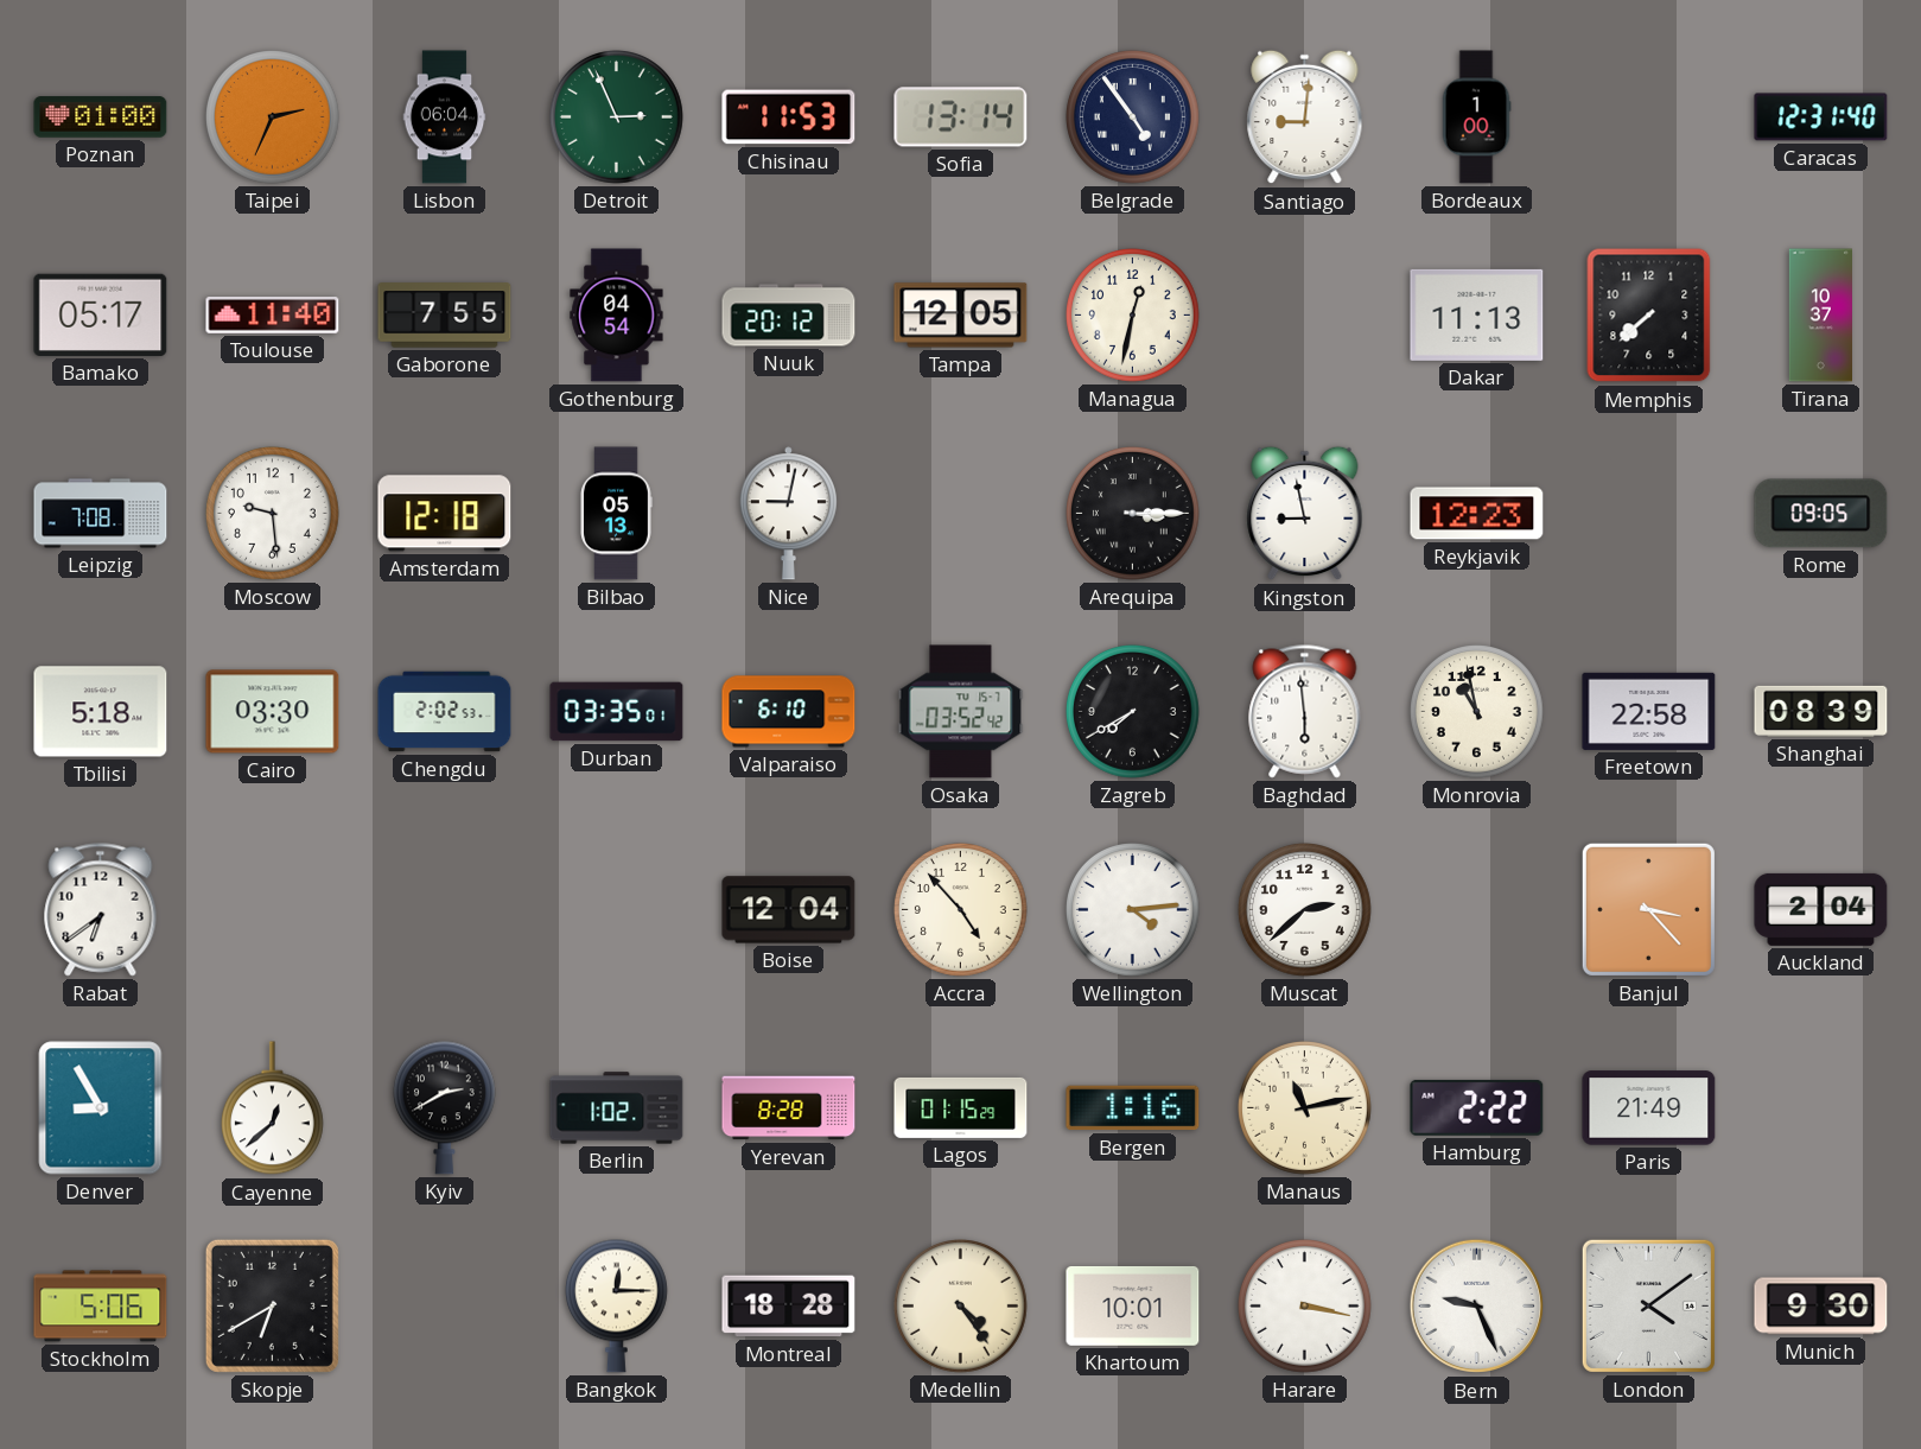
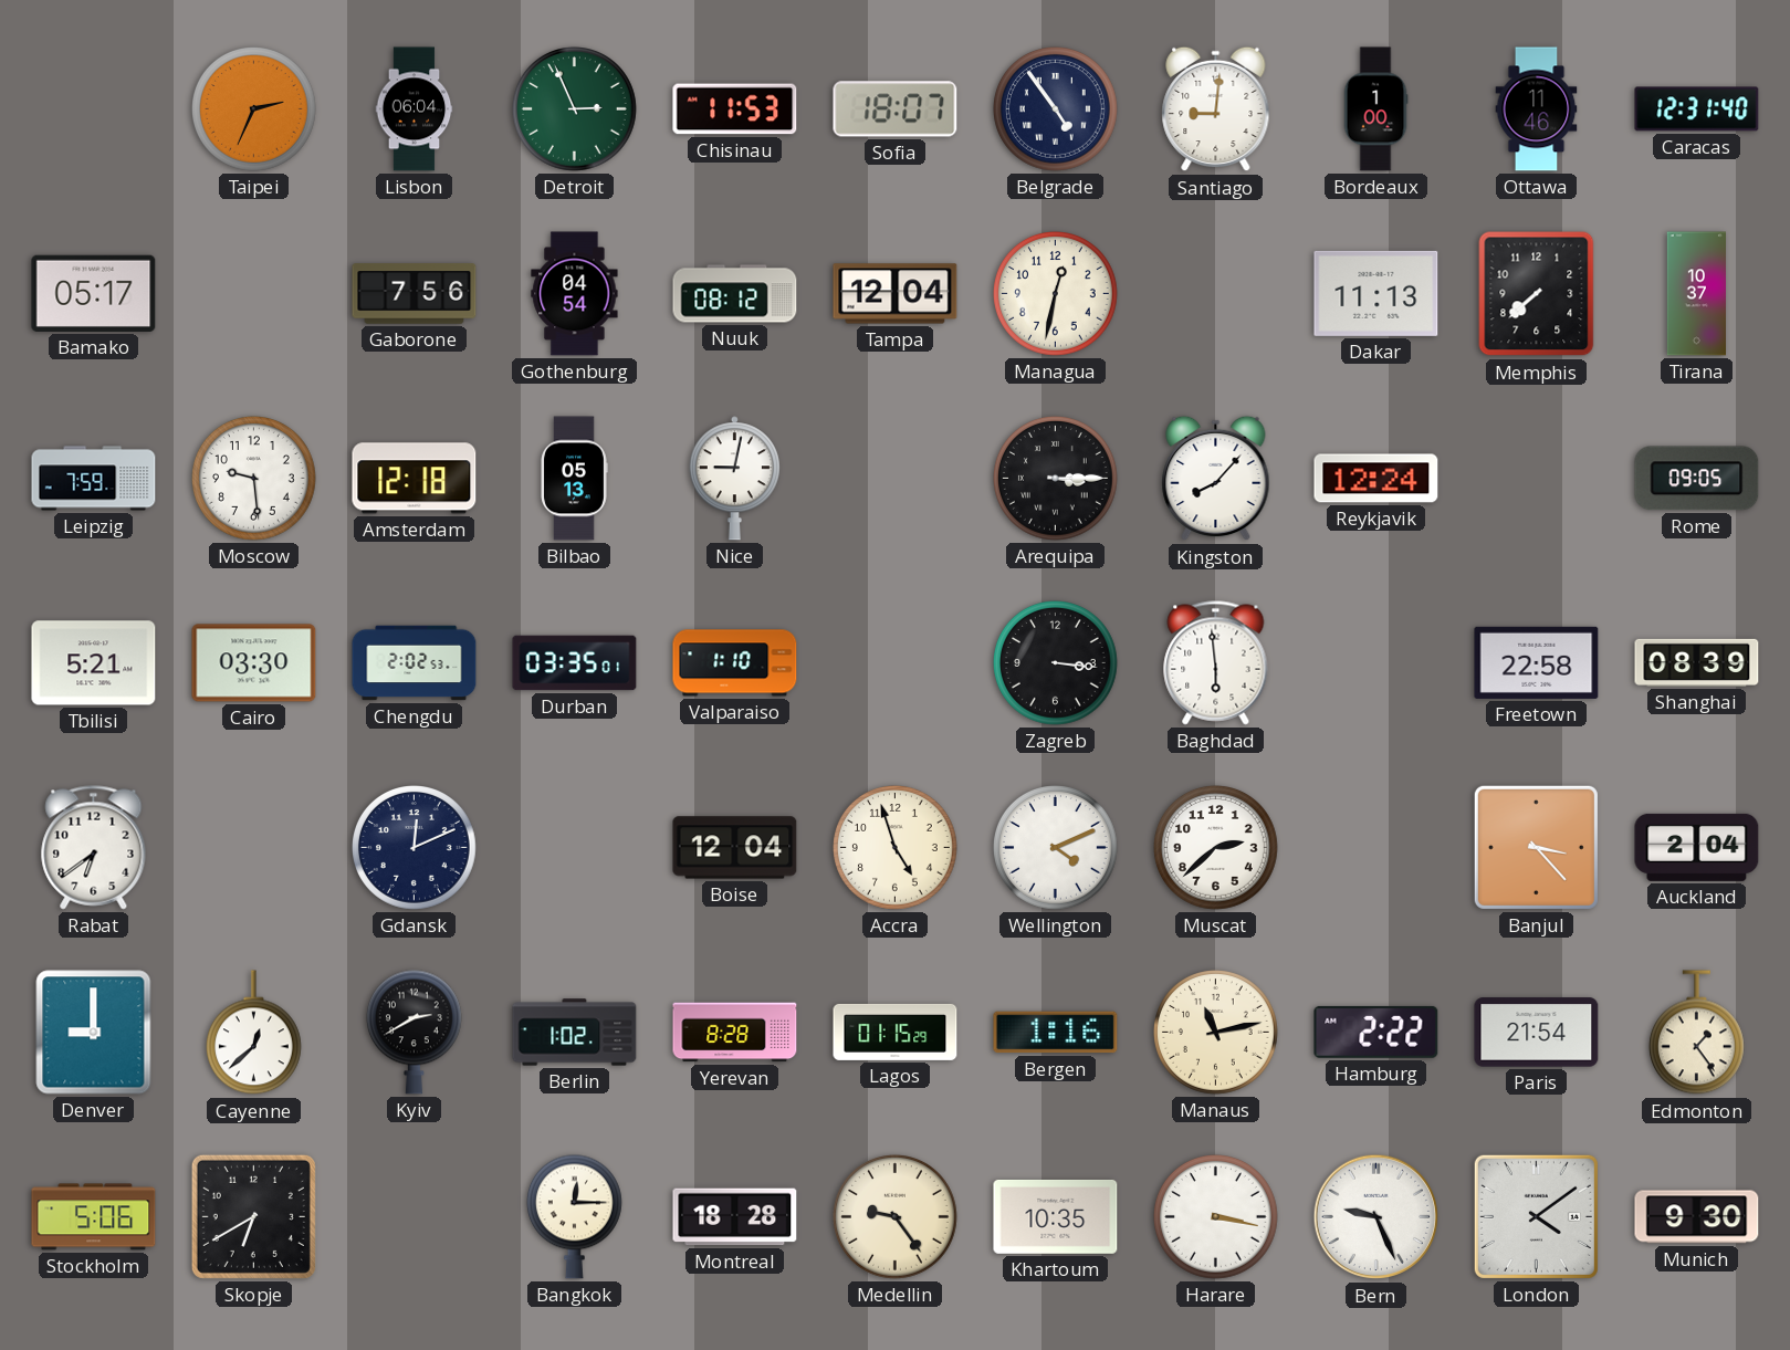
Poznan: 01:00 -> none (101, 117)
Sofia: 13:14 -> 18:07 (896, 109)
Ottawa: none -> 11:46 (1537, 109)
Toulouse: 11:40 -> none (273, 316)
Gaborone: 7:55 -> 7:56 (415, 294)
Nuuk: 20:12 -> 08:12 (735, 294)
Tampa: 12:05 -> 12:04 (896, 294)
Leipzig: 7:08 -> 7:59 (94, 479)
Kingston: 8:58 -> 8:07 (1216, 479)
Reykjavik: 12:23 -> 12:24 (1376, 479)
Tbilisi: 5:18 -> 5:21 (94, 663)
Valparaiso: 6:10 -> 1:10 (735, 663)
Osaka: 03:52 -> none (961, 712)
Zagreb: 7:40 -> 3:16 (1056, 663)
Monrovia: 10:58 -> none (1477, 712)
Gdansk: none -> 12:11 (415, 848)
Accra: 4:53 -> 4:57 (896, 848)
Wellington: 4:14 -> 4:11 (1056, 848)
Denver: 8:55 -> 9:00 (94, 1033)
Paris: 21:49 -> 21:54 (1537, 1033)
Edmonton: none -> 1:24 (1696, 1033)
Medellin: 4:24 -> 9:24 (896, 1217)
Khartoum: 10:01 -> 10:35 (1056, 1216)
